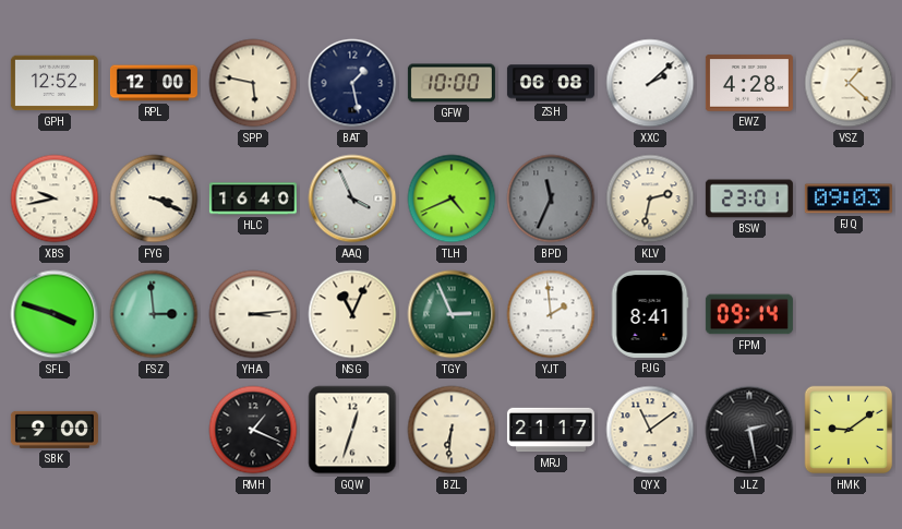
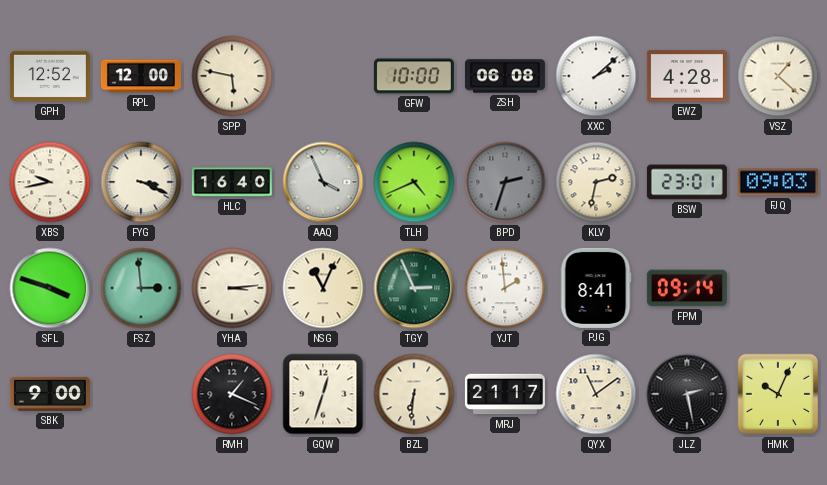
BAT: 1:28 -> none (352, 83)
BPD: 11:34 -> 2:33 (505, 182)
HMK: 9:09 -> 10:04 (778, 394)
